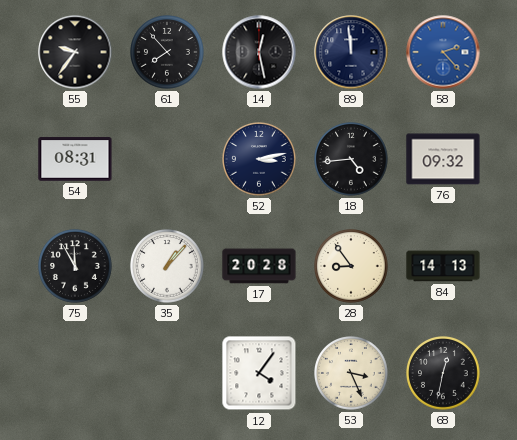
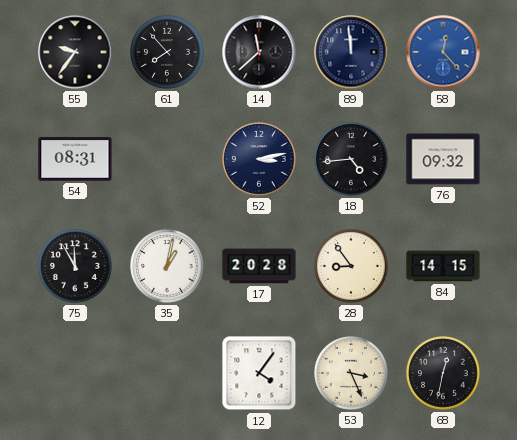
14: 12:28 -> 11:38 (259, 52)
58: 2:23 -> 12:23 (443, 52)
35: 1:07 -> 1:02 (168, 267)
84: 14:13 -> 14:15 (443, 266)
